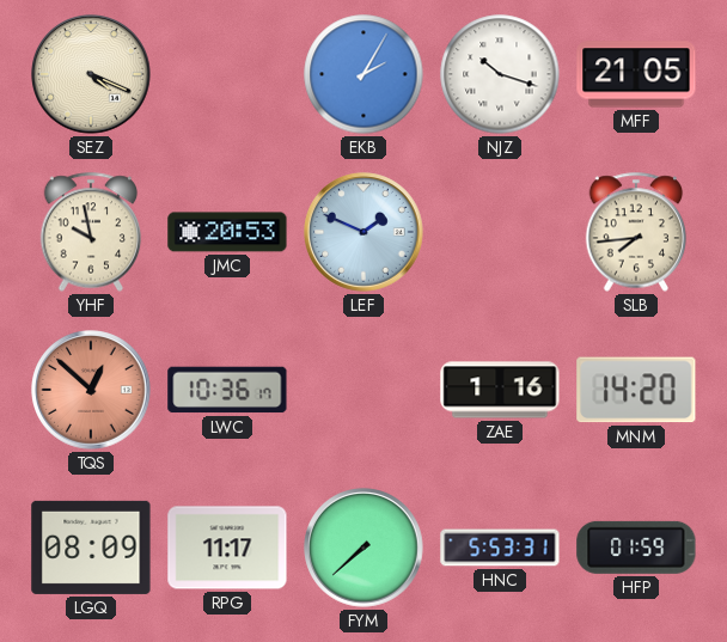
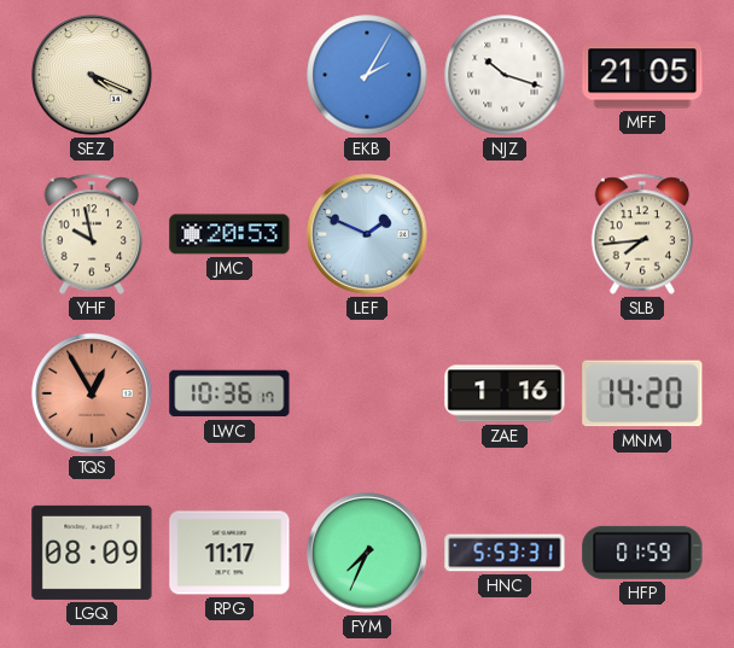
TQS: 12:52 -> 12:55 (92, 393)
FYM: 7:38 -> 7:34 (367, 553)
